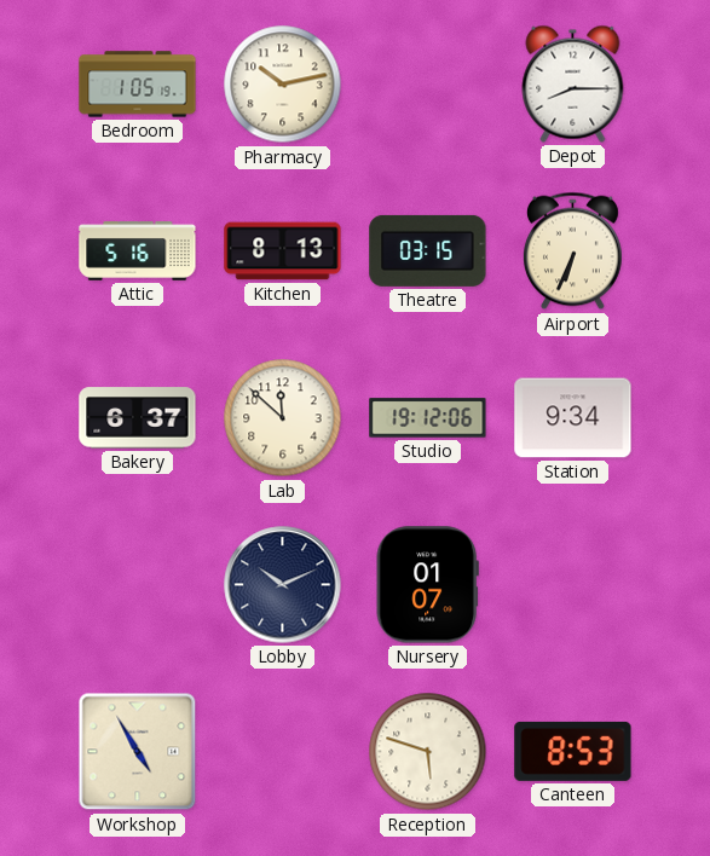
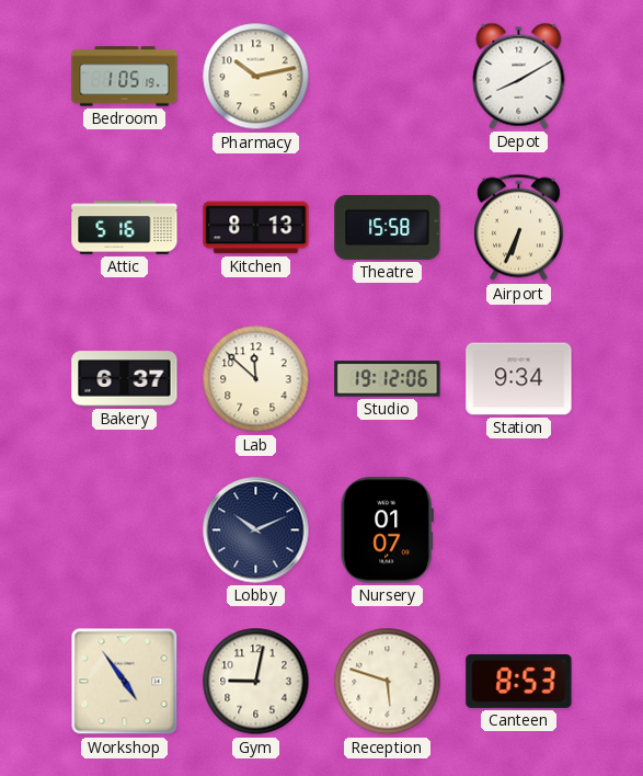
Depot: 8:15 -> 8:10 (519, 76)
Theatre: 03:15 -> 15:58 (388, 227)
Workshop: 4:55 -> 4:54 (125, 682)
Gym: none -> 9:02 (256, 682)
